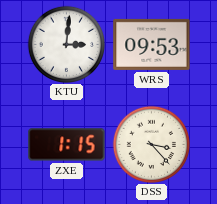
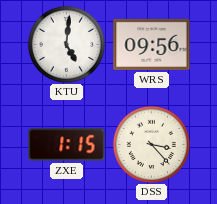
KTU: 3:01 -> 5:01 (66, 44)
WRS: 09:53 -> 09:56 (152, 44)
